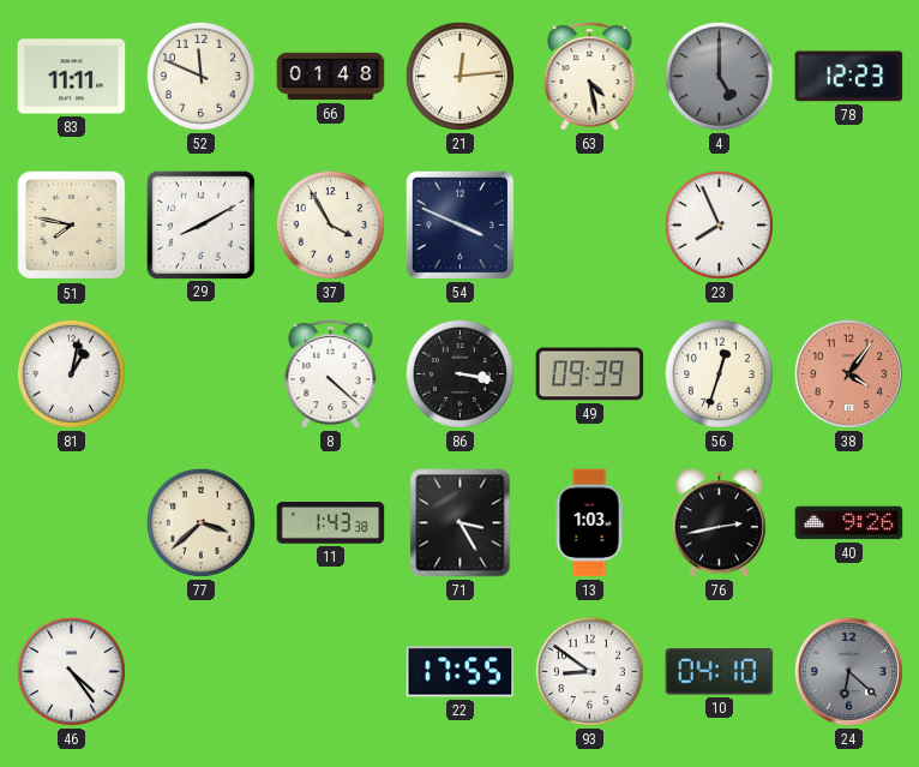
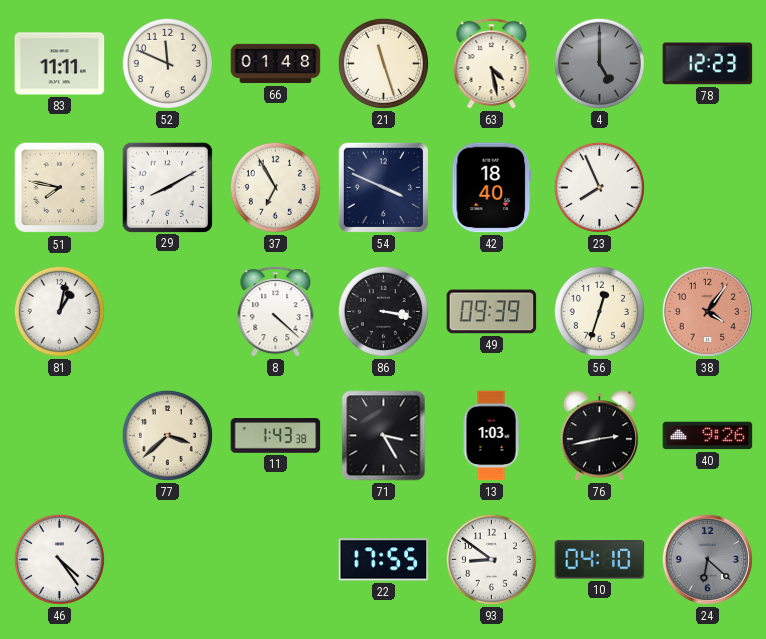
21: 12:14 -> 11:27 (383, 63)
37: 3:55 -> 6:55 (275, 187)
42: none -> 18:40 (492, 188)
